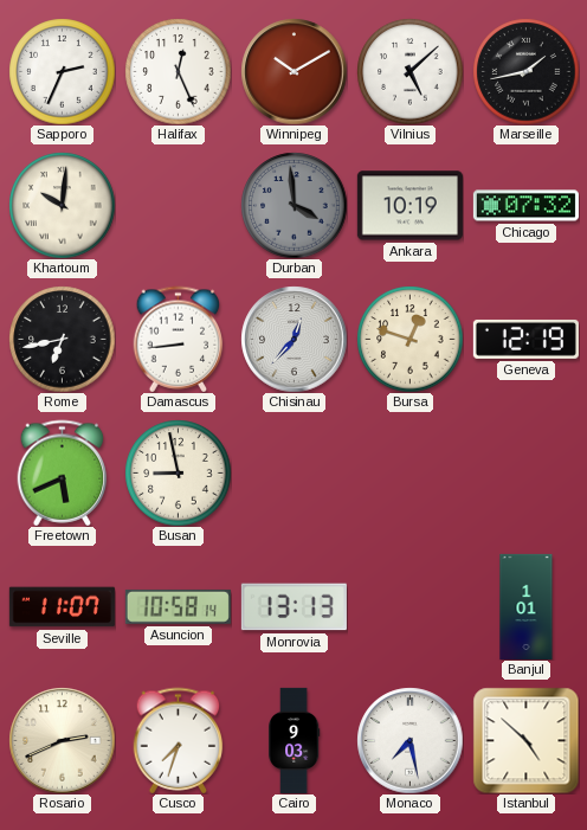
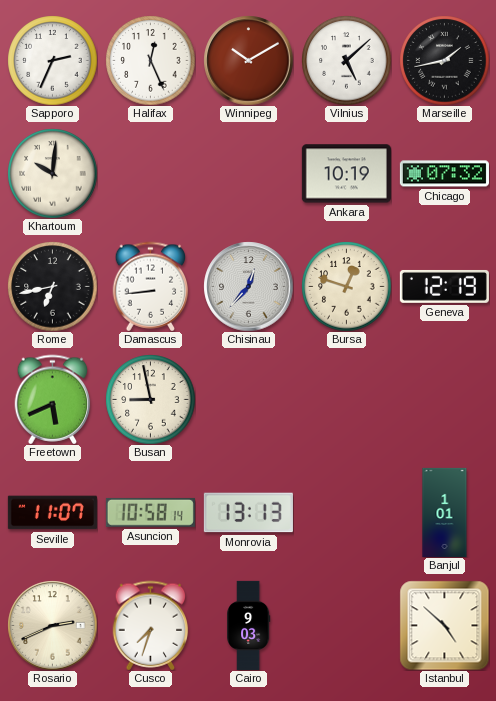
Durban: 3:59 -> none (293, 205)
Monaco: 7:28 -> none (409, 740)
